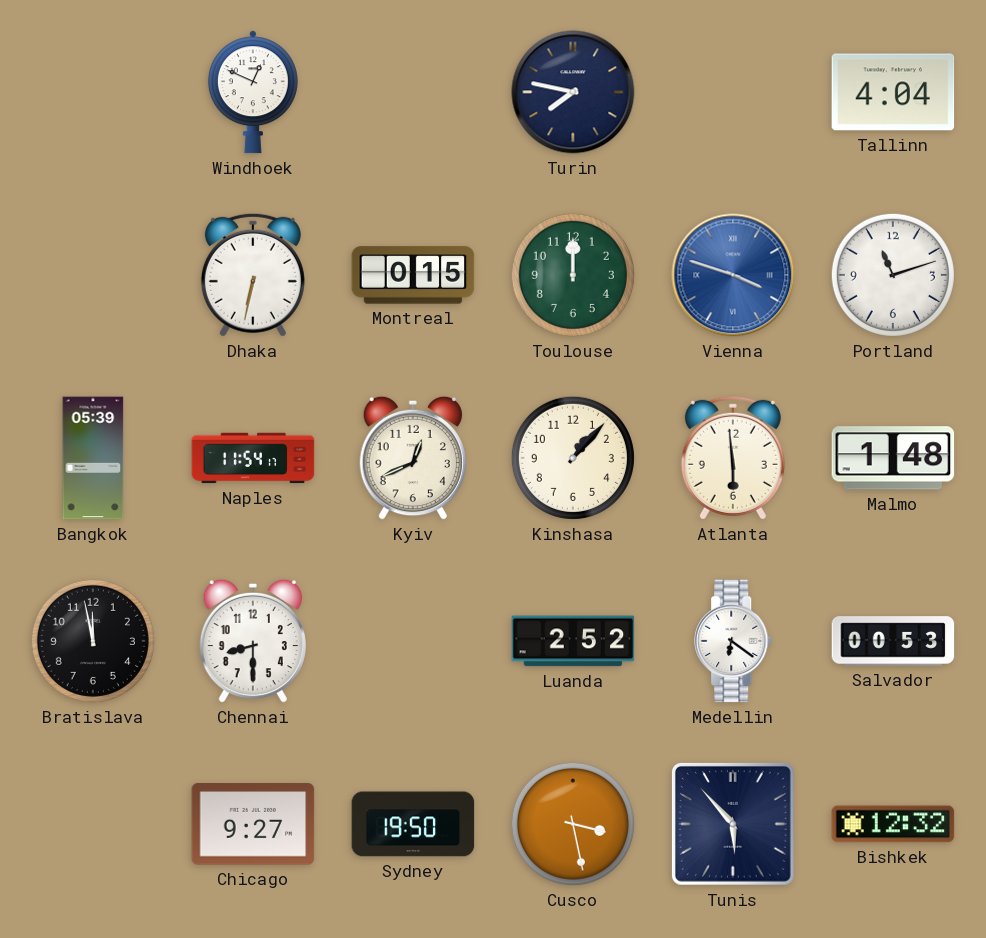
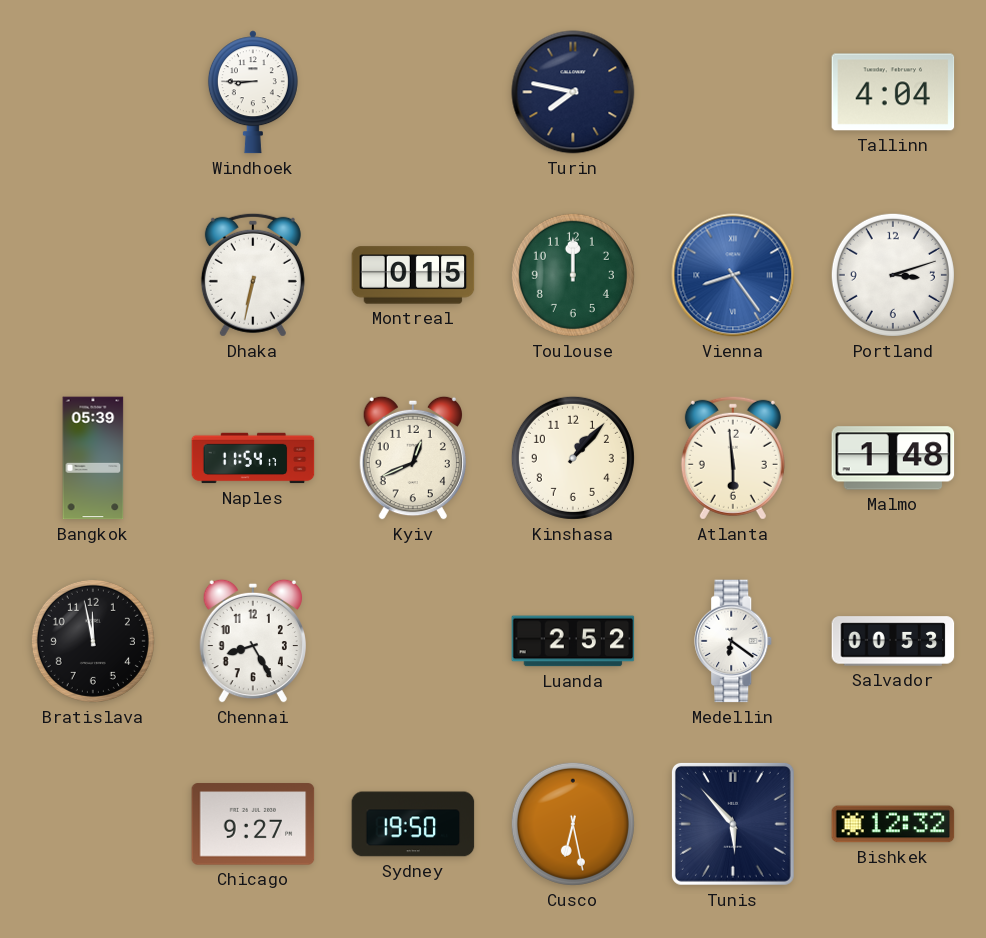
Windhoek: 12:49 -> 8:45 (253, 92)
Vienna: 3:48 -> 8:24 (733, 275)
Portland: 11:12 -> 3:12 (893, 275)
Chennai: 8:30 -> 8:25 (253, 641)
Cusco: 3:28 -> 6:28 (573, 824)
